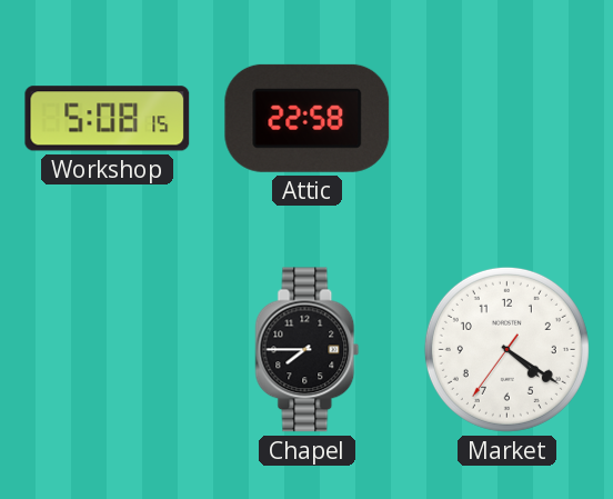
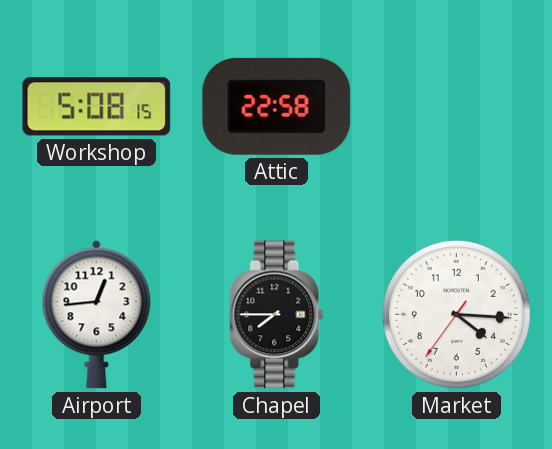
Airport: none -> 12:44 (97, 314)
Market: 4:20 -> 4:15 (456, 314)
